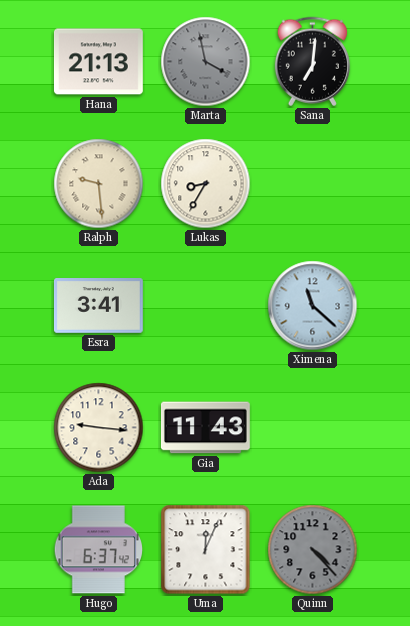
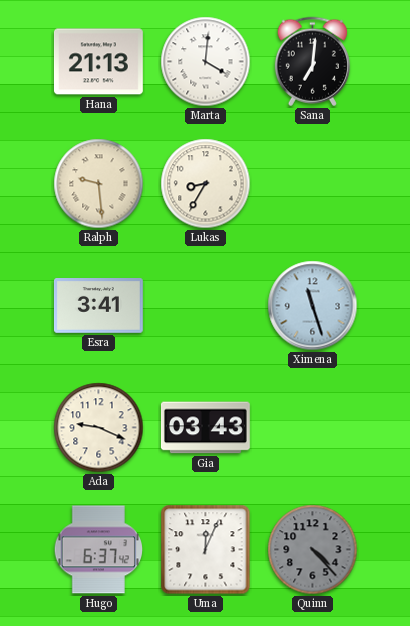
Marta: 3:58 -> 4:01 (206, 62)
Marta dial: grey -> white (206, 62)
Ximena: 11:22 -> 11:27 (313, 306)
Ada: 9:16 -> 9:19 (99, 428)
Gia: 11:43 -> 03:43 (205, 428)
